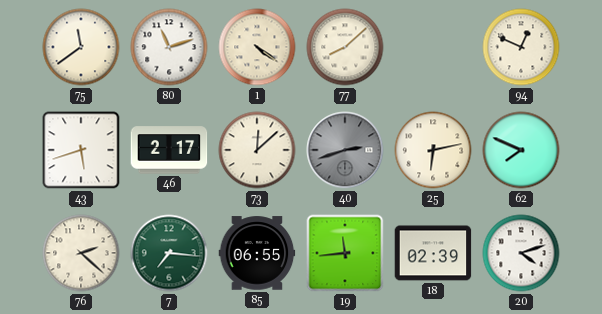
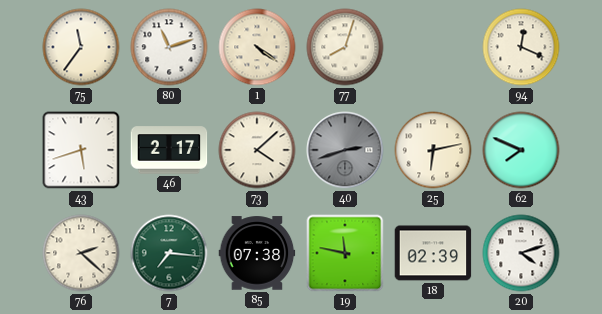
75: 11:39 -> 11:36 (81, 47)
77: 8:08 -> 8:03 (345, 47)
94: 12:49 -> 12:19 (521, 47)
73: 12:08 -> 4:08 (257, 150)
85: 06:55 -> 07:38 (257, 253)
19: 11:44 -> 11:47 (345, 253)
